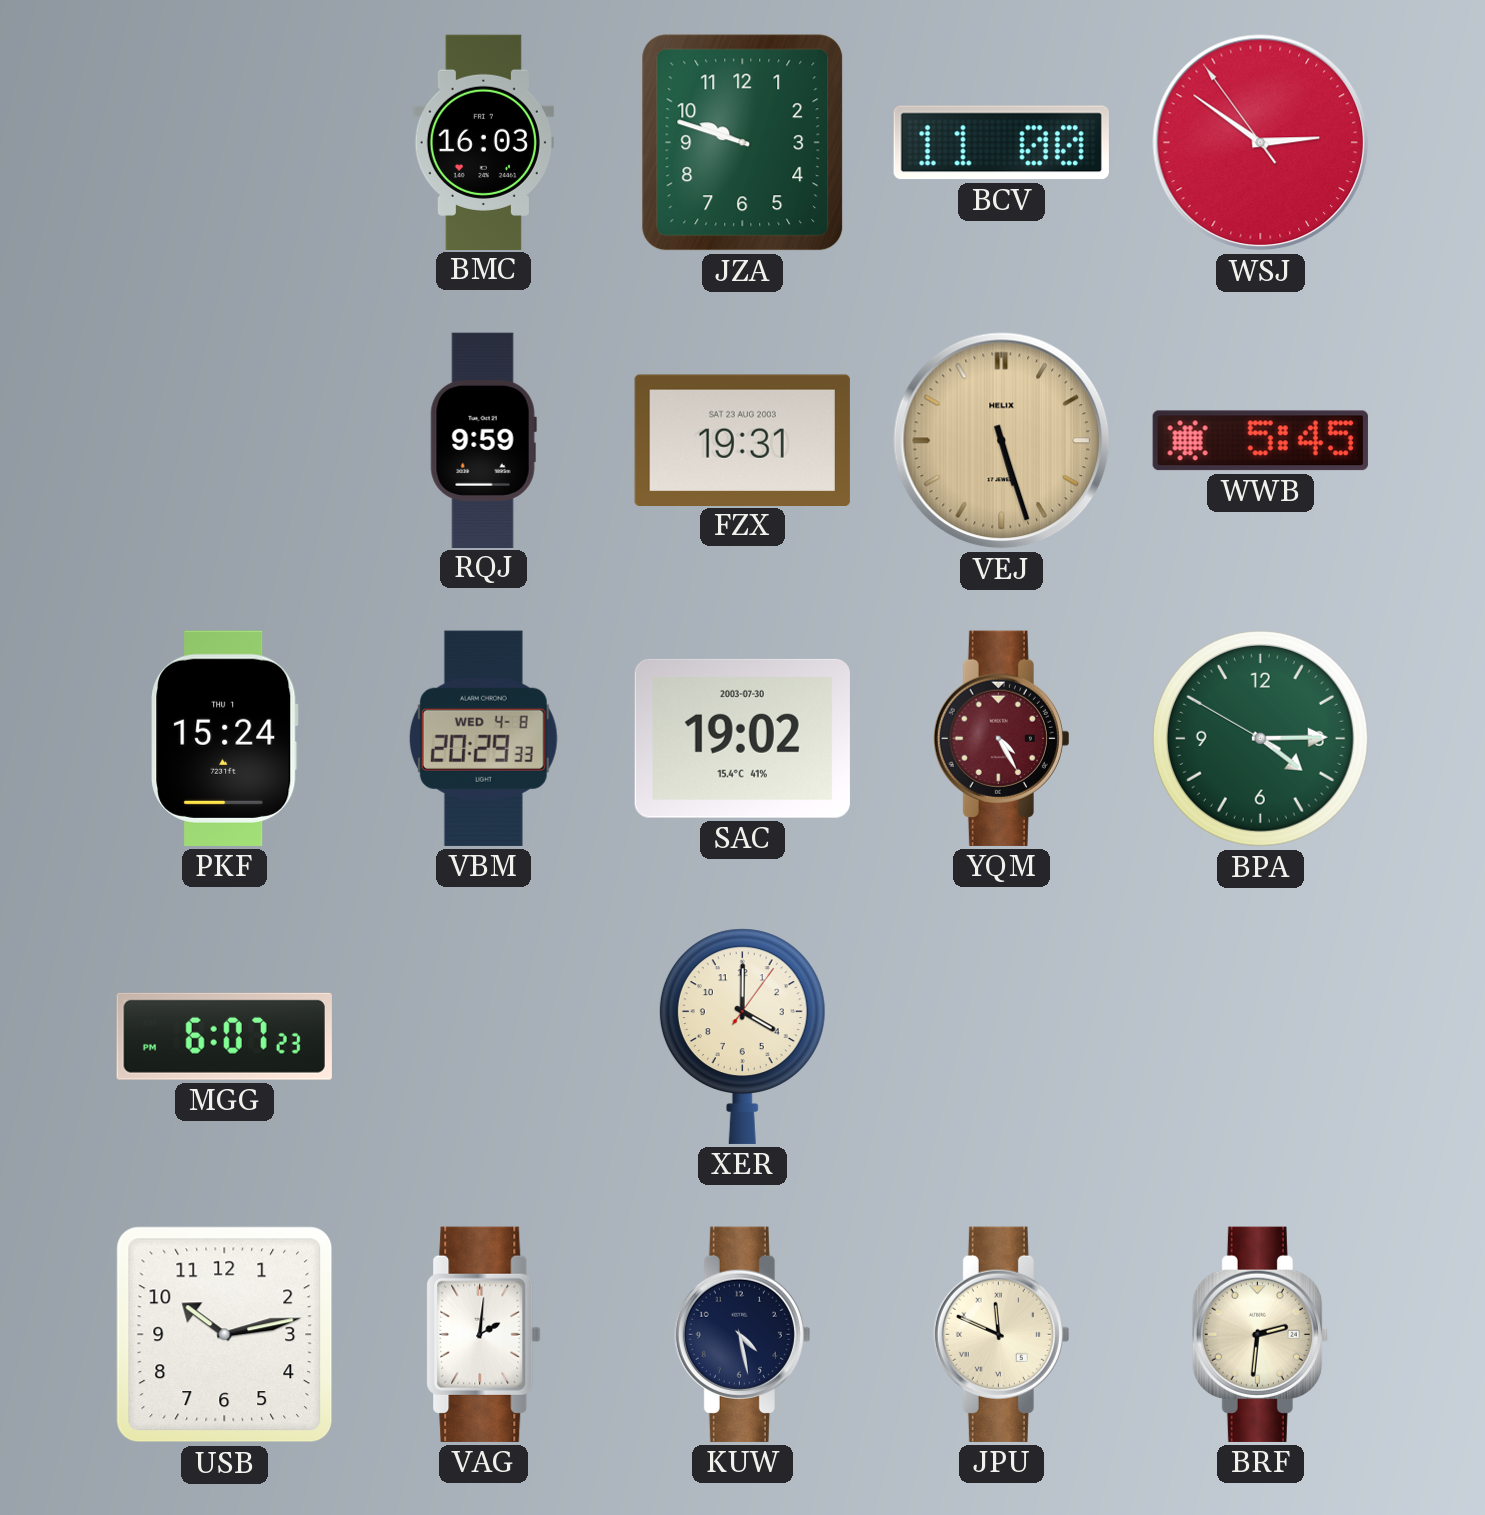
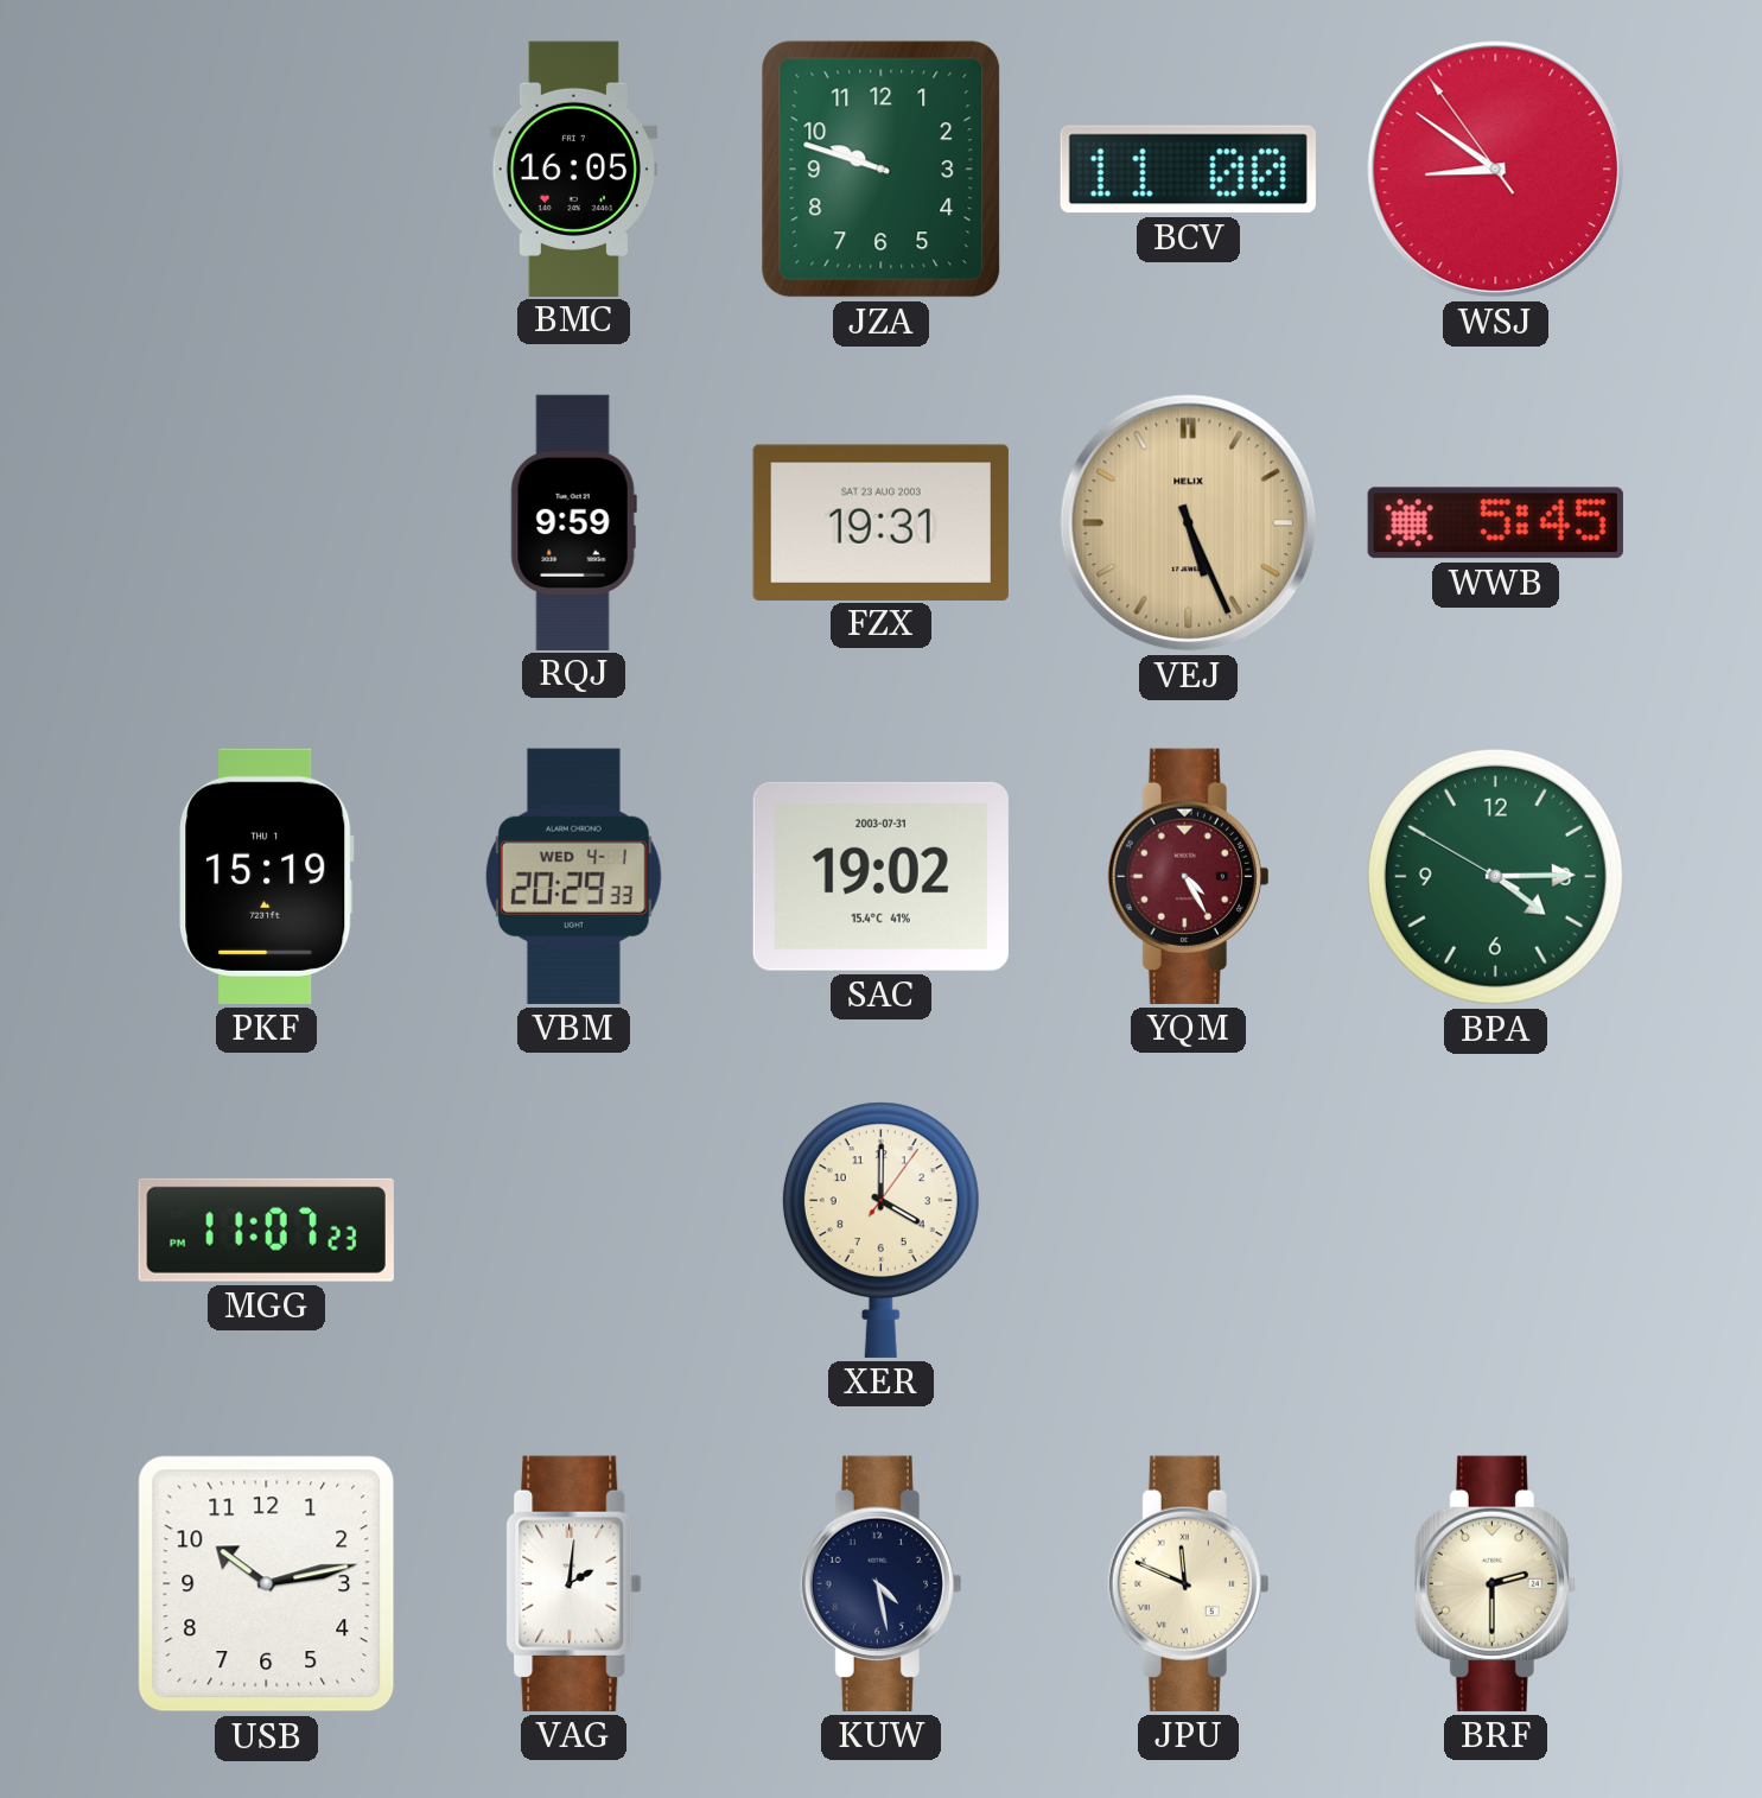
BMC: 16:03 -> 16:05 (573, 169)
WSJ: 2:50 -> 8:50 (1496, 170)
VEJ: 5:27 -> 5:26 (1189, 523)
PKF: 15:24 -> 15:19 (267, 876)
VBM date: WED 4-8 -> WED 4-1 (573, 876)
SAC date: 2003-07-30 -> 2003-07-31 (880, 876)
MGG: 6:07 -> 11:07 (266, 1230)
BRF: 2:31 -> 2:30 (1495, 1583)
